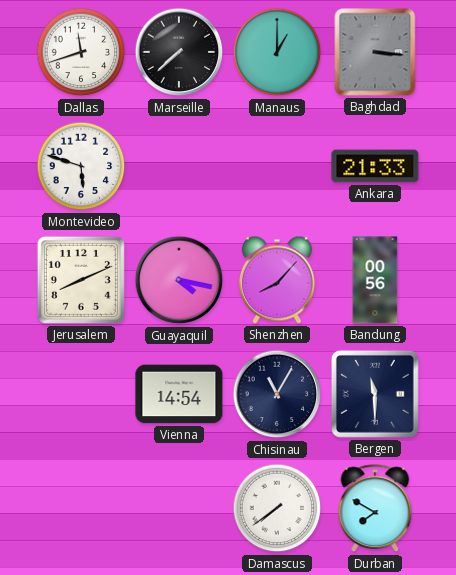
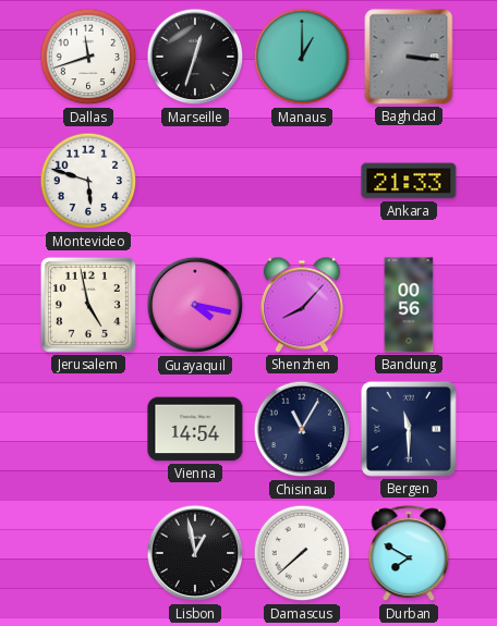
Marseille: 7:38 -> 12:33 (195, 57)
Jerusalem: 8:11 -> 4:58 (88, 305)
Lisbon: none -> 12:58 (195, 553)
Damascus: 7:39 -> 7:38 (302, 553)
